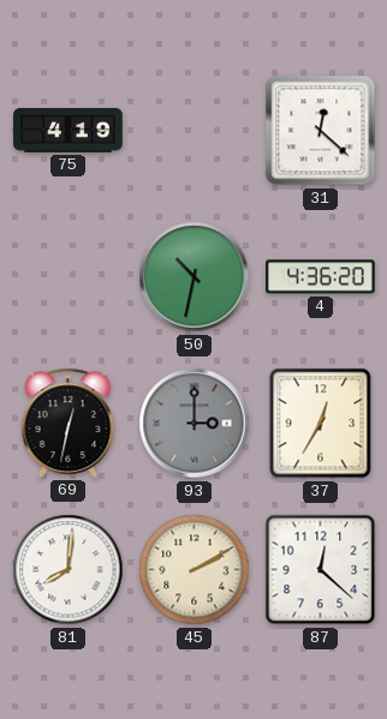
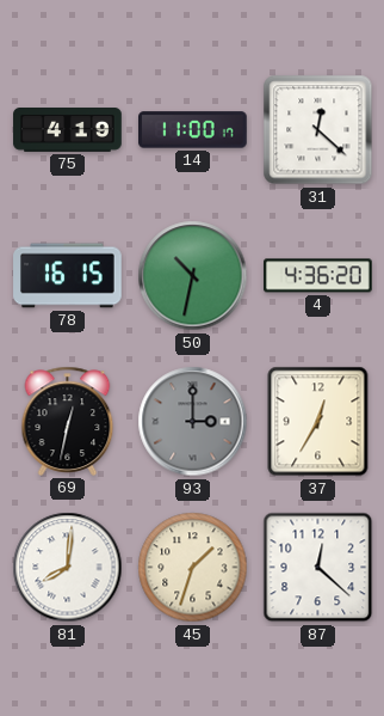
14: none -> 11:00 (193, 130)
78: none -> 16:15 (68, 276)
45: 2:10 -> 1:33 (193, 568)
